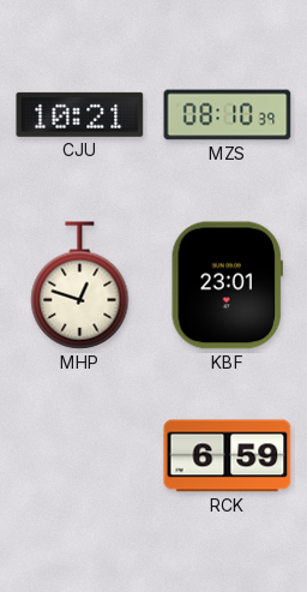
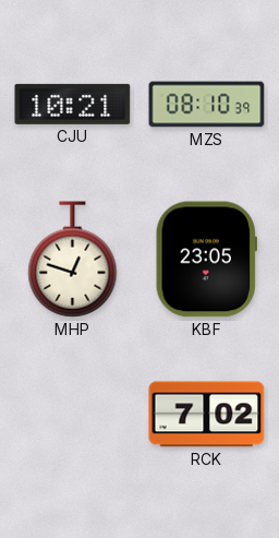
KBF: 23:01 -> 23:05 (206, 260)
RCK: 6:59 -> 7:02 (207, 415)
